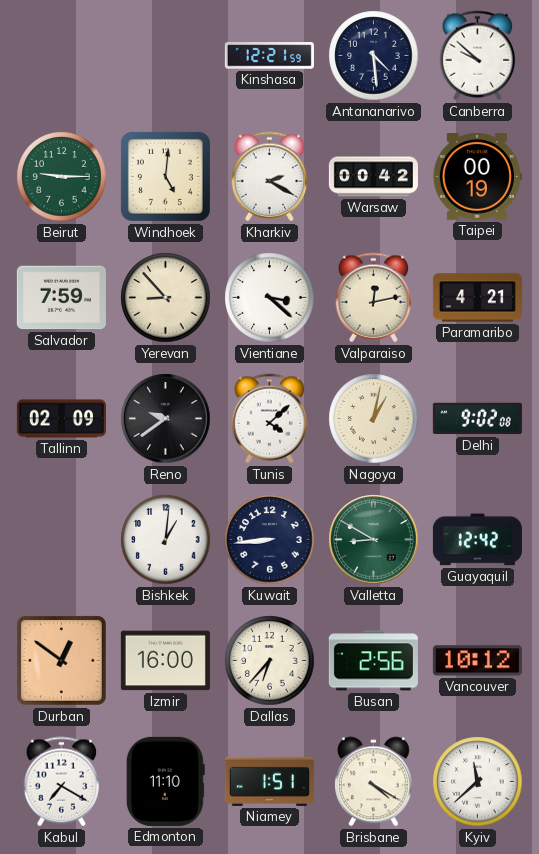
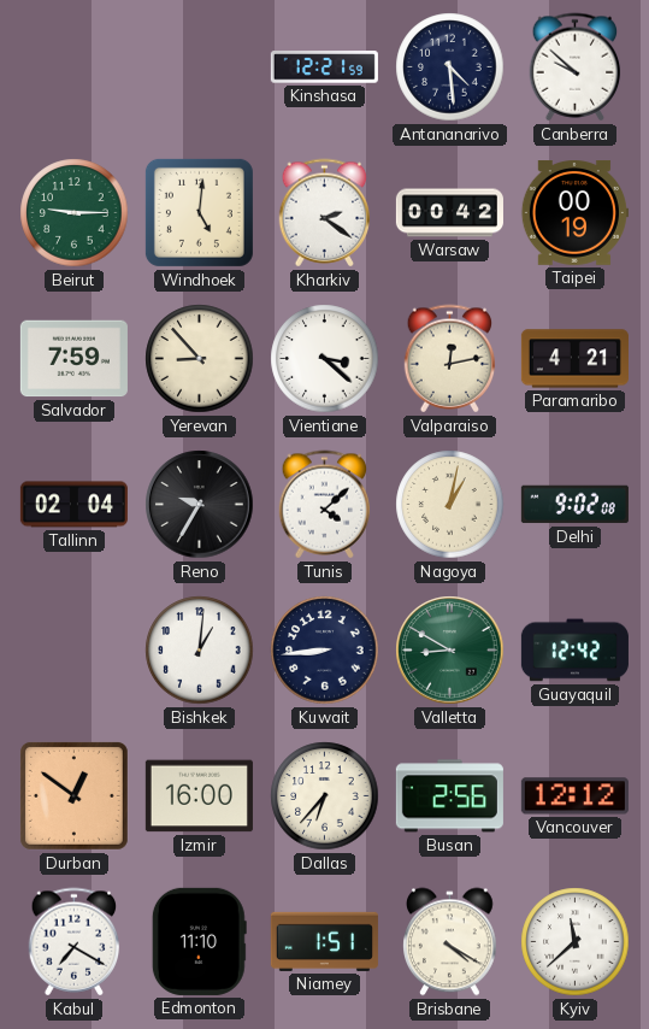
Kharkiv: 2:20 -> 2:21 (325, 213)
Tallinn: 02:09 -> 02:04 (73, 505)
Reno: 9:39 -> 9:35 (200, 505)
Vancouver: 10:12 -> 12:12 (574, 796)
